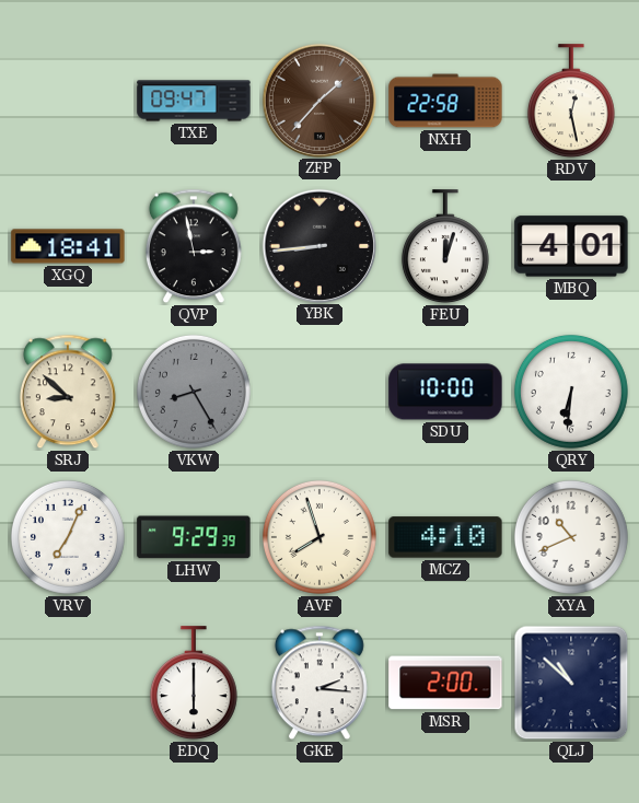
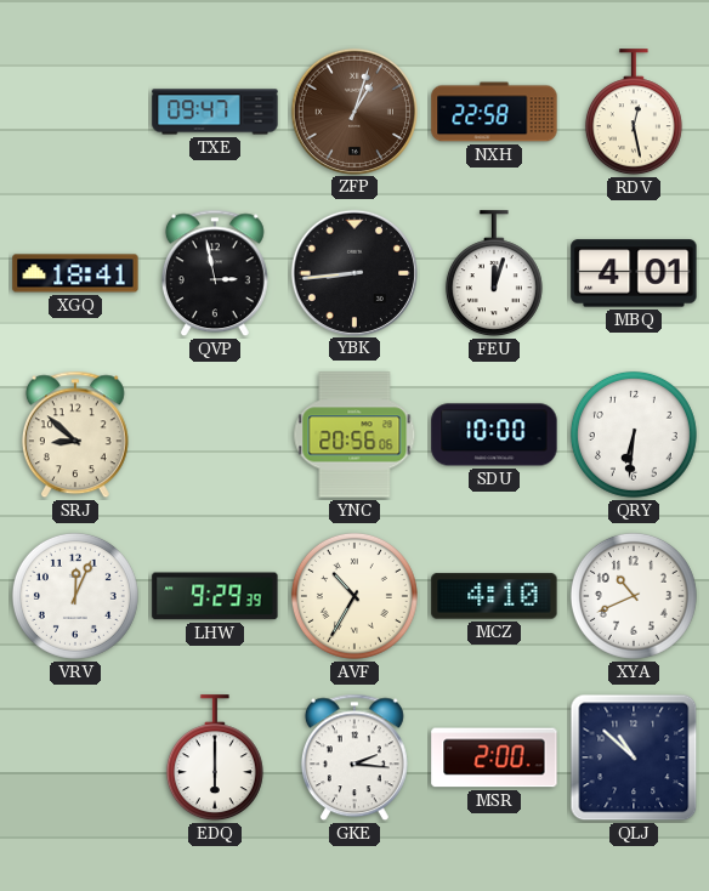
ZFP: 1:37 -> 1:03 (353, 110)
VKW: 8:25 -> none (194, 392)
YNC: none -> 20:56 (354, 435)
VRV: 7:04 -> 12:04 (75, 596)
AVF: 7:57 -> 10:35 (354, 596)
